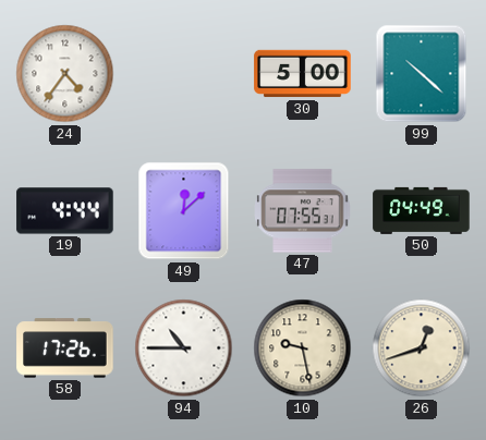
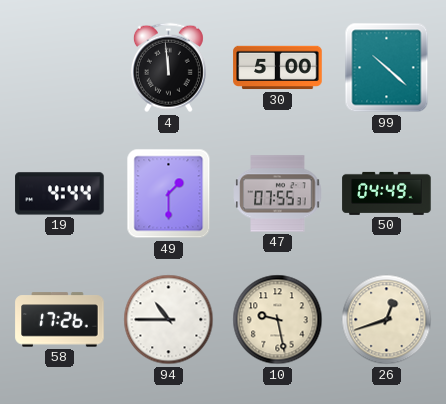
24: 4:36 -> none (65, 74)
4: none -> 11:59 (168, 68)
49: 12:08 -> 1:30 (169, 194)
